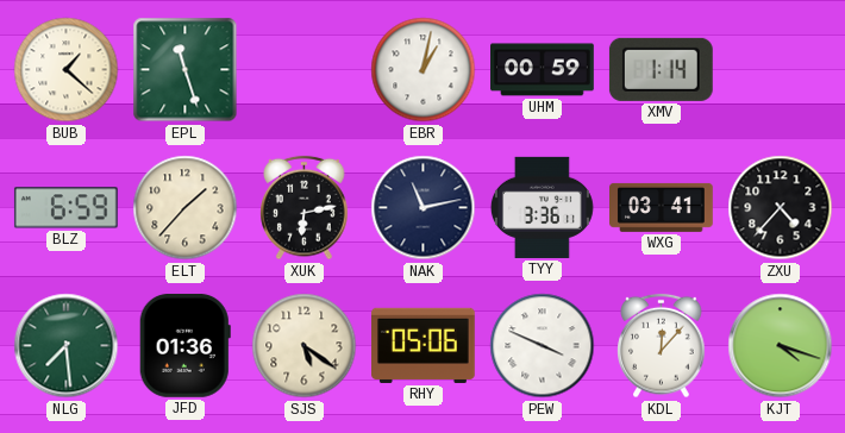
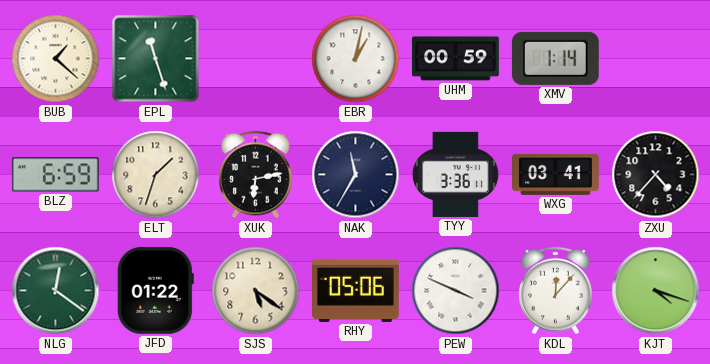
ELT: 1:37 -> 1:33 (156, 175)
NAK: 11:13 -> 11:35 (356, 175)
NLG: 7:29 -> 12:21 (56, 291)
JFD: 01:36 -> 01:22 (155, 290)
